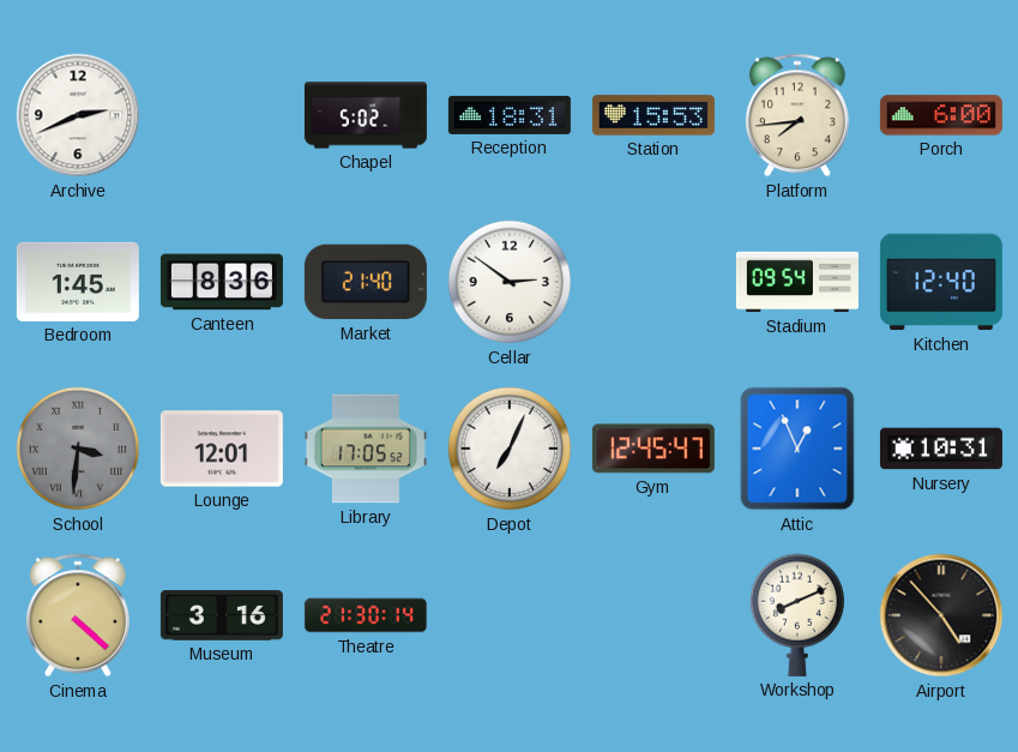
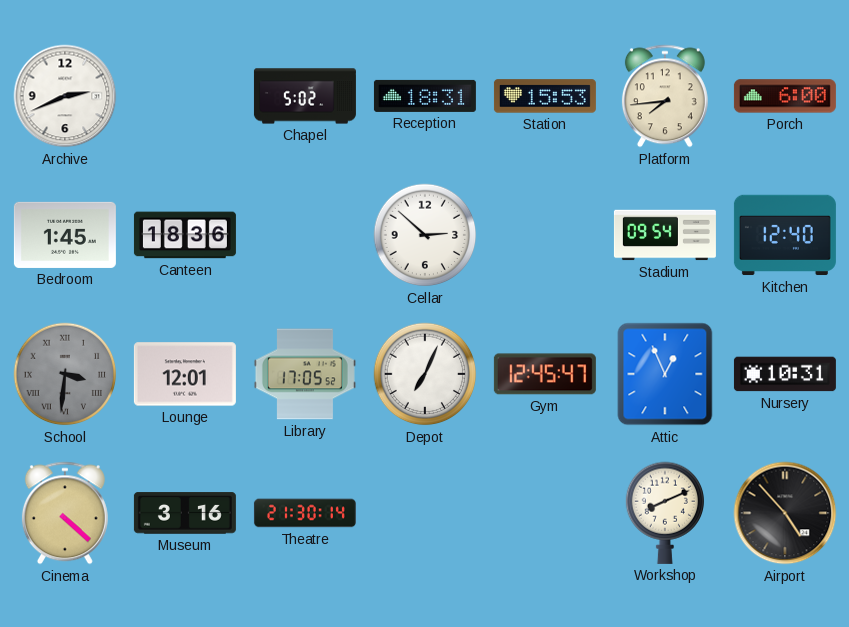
Canteen: 8:36 -> 18:36 (185, 235)
Market: 21:40 -> none (366, 282)
Cellar: 2:51 -> 2:52 (425, 235)
